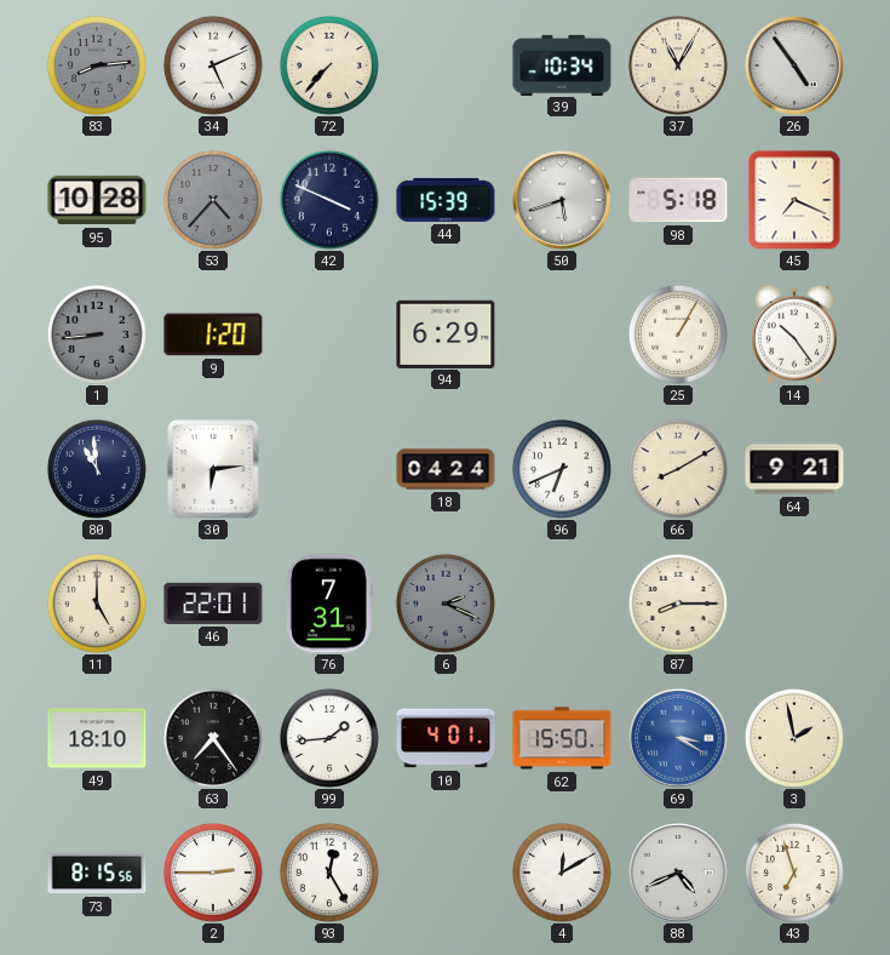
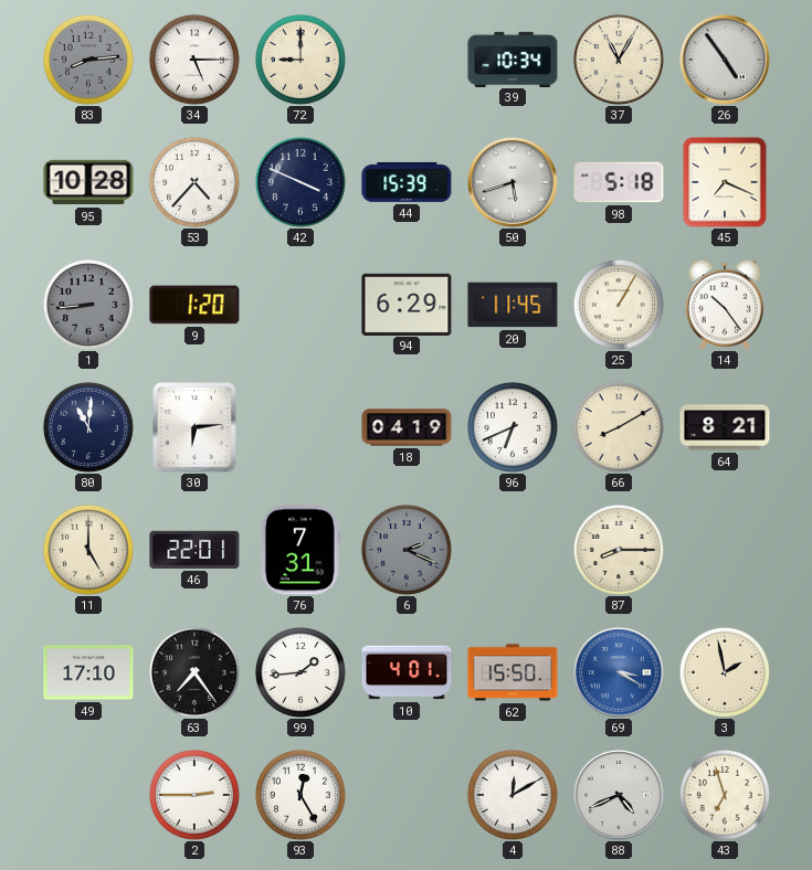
34: 5:11 -> 5:15 (194, 60)
72: 7:37 -> 9:00 (300, 60)
53 dial: grey -> white (194, 182)
20: none -> 11:45 (513, 305)
80: 10:59 -> 11:01 (88, 427)
18: 04:24 -> 04:19 (407, 427)
64: 9:21 -> 8:21 (725, 427)
49: 18:10 -> 17:10 (88, 672)
73: 8:15 -> none (97, 873)
